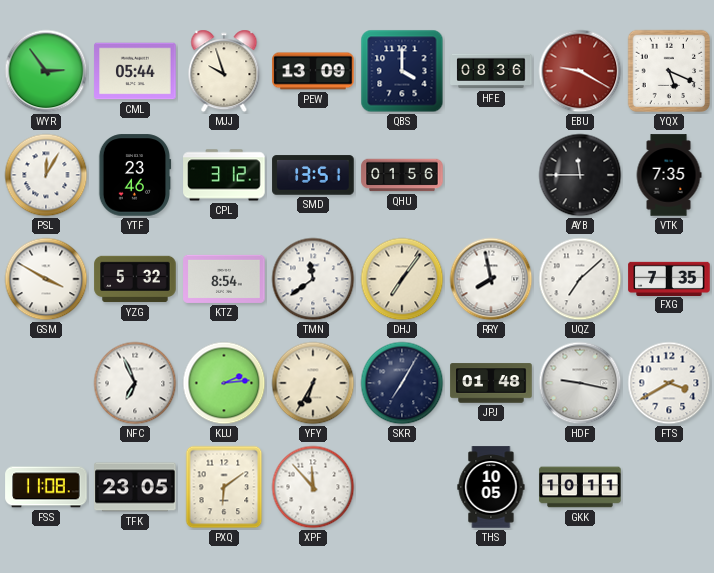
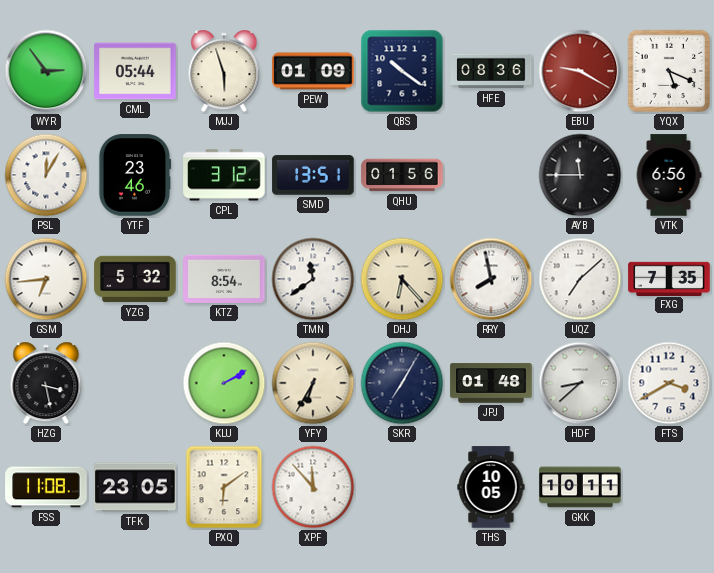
MJJ: 9:57 -> 5:57 (224, 71)
PEW: 13:09 -> 01:09 (313, 71)
QBS: 4:00 -> 10:21 (402, 71)
VTK: 7:35 -> 6:56 (669, 175)
GSM: 3:50 -> 6:44 (46, 279)
DHJ: 7:06 -> 6:23 (402, 279)
HZG: none -> 3:28 (46, 383)
NFC: 6:56 -> none (135, 383)
KLU: 2:14 -> 2:10 (224, 383)
HDF: 9:17 -> 8:38 (580, 383)
